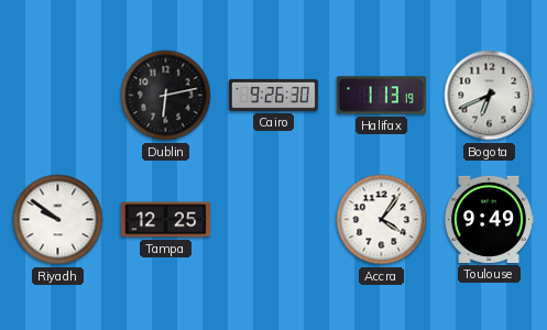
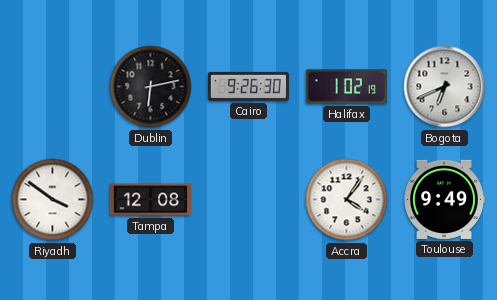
Halifax: 1:13 -> 1:02 (346, 87)
Riyadh: 9:51 -> 3:51 (53, 200)
Tampa: 12:25 -> 12:08 (150, 200)
